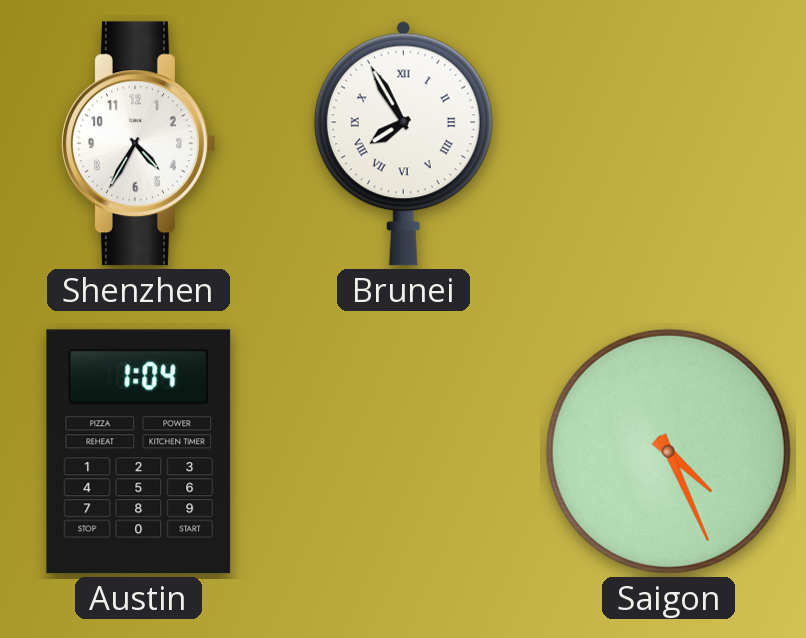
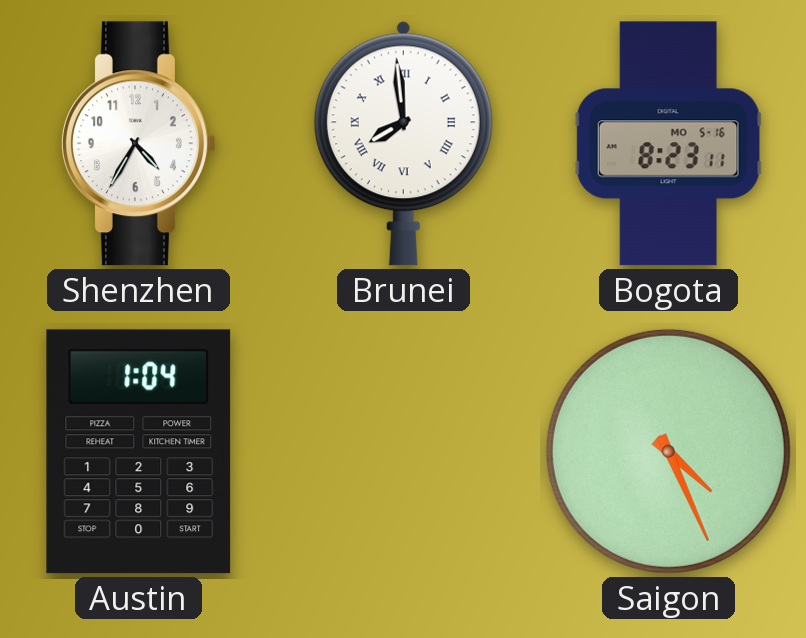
Brunei: 7:55 -> 7:59 (403, 143)
Bogota: none -> 8:23 (668, 144)
